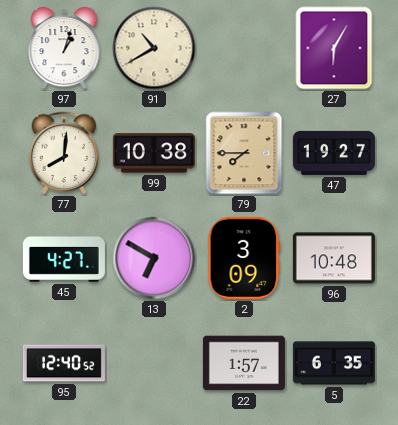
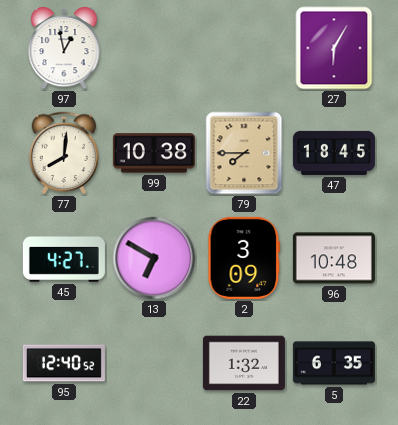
97: 1:03 -> 12:58 (64, 49)
91: 10:40 -> none (154, 48)
47: 19:27 -> 18:45 (334, 153)
22: 1:57 -> 1:32 (244, 363)
